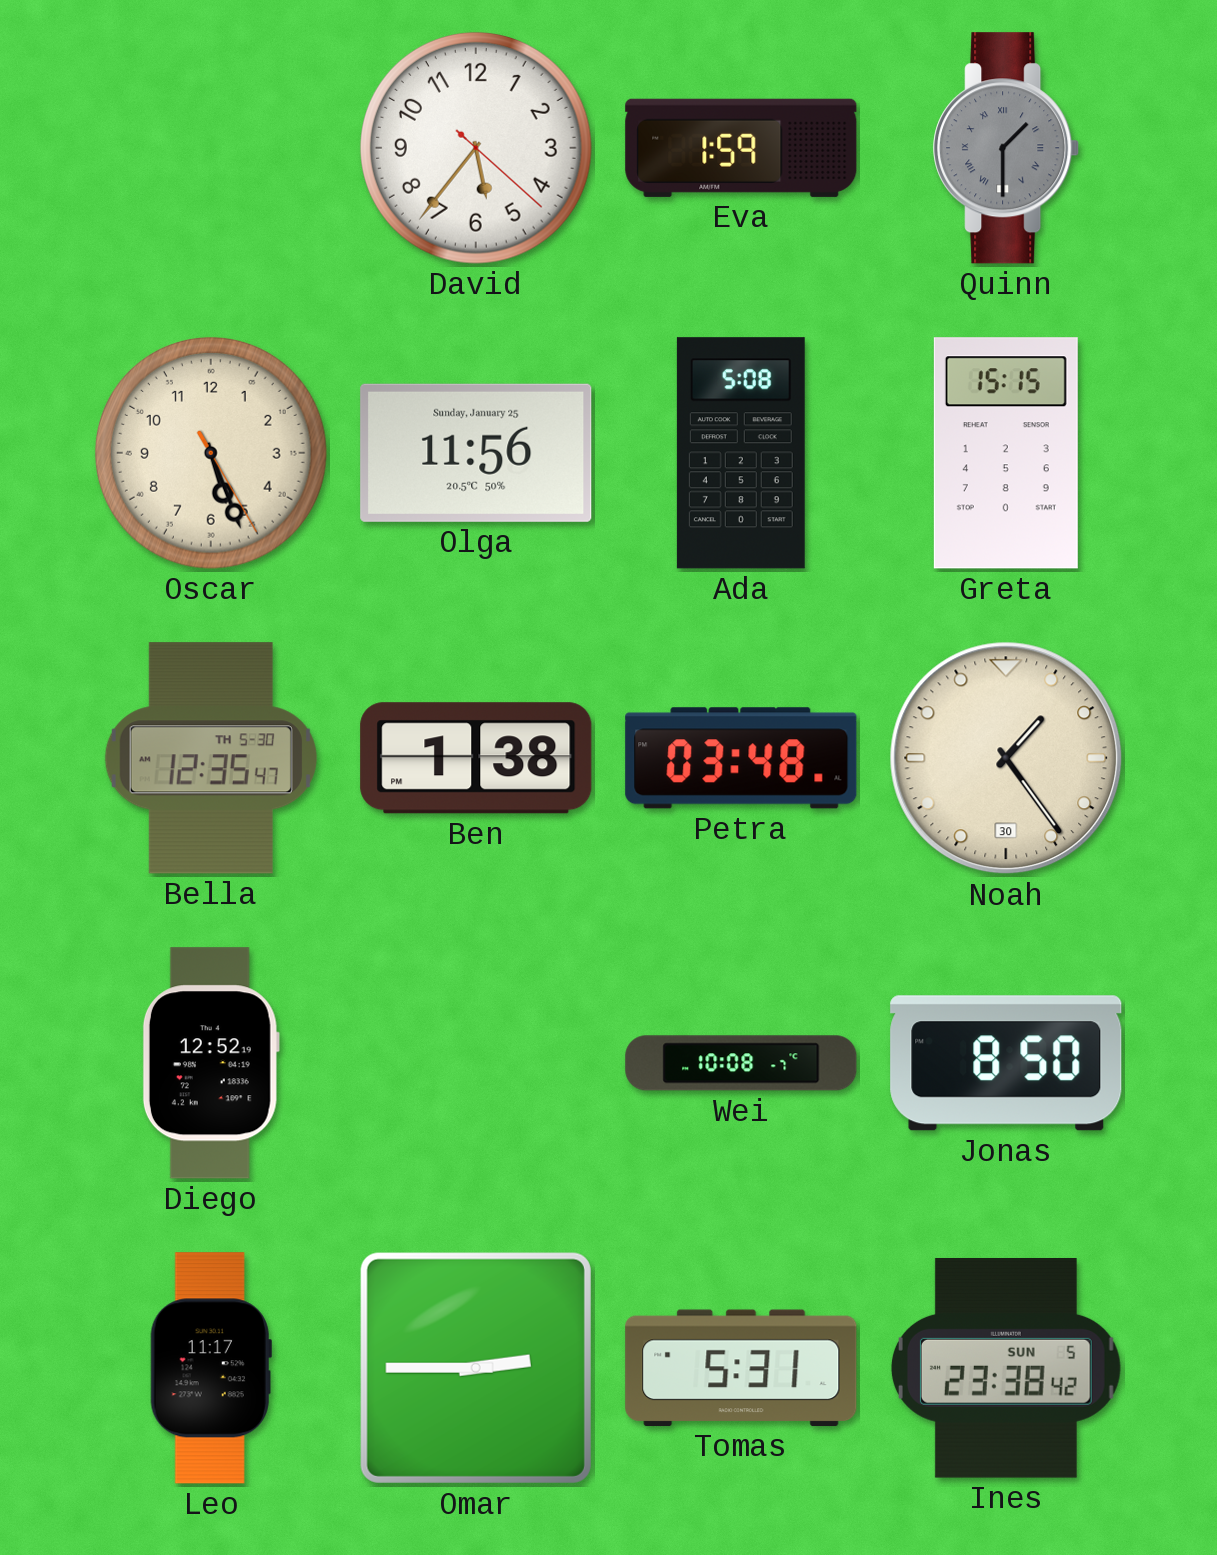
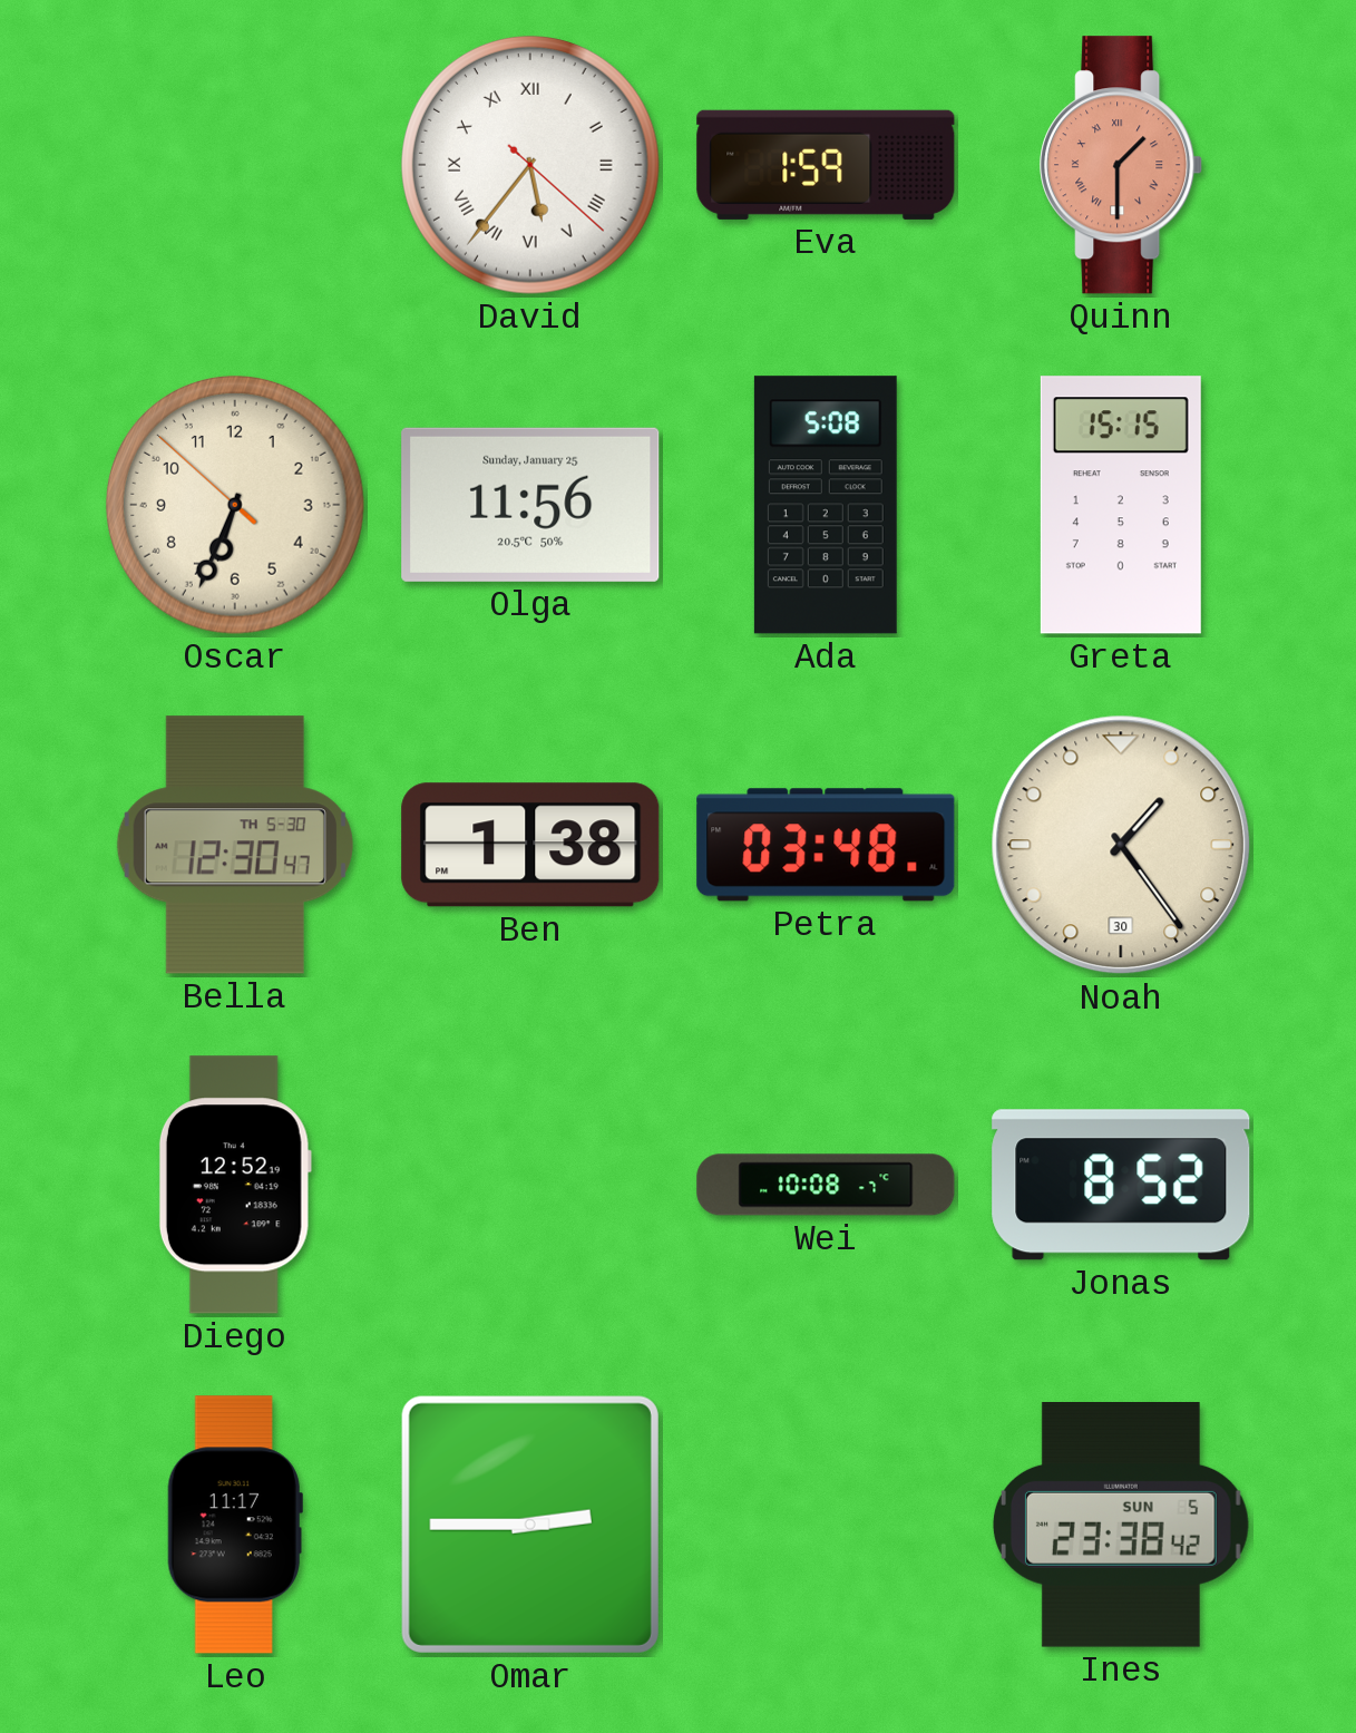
David numerals: Arabic -> Roman (530, 165)
Quinn dial: grey -> salmon (1122, 165)
Oscar: 5:26 -> 6:33 (235, 505)
Bella: 12:35 -> 12:30 (235, 845)
Jonas: 8:50 -> 8:52 (1121, 1185)
Tomas: 5:31 -> none (741, 1368)
